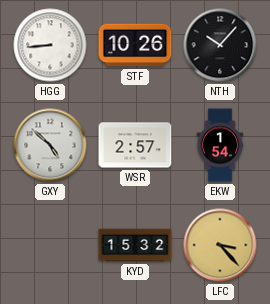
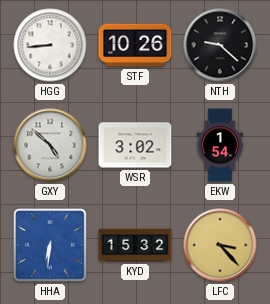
NTH: 10:07 -> 9:22 (220, 45)
WSR: 2:57 -> 3:02 (135, 145)
HHA: none -> 6:31 (50, 245)
